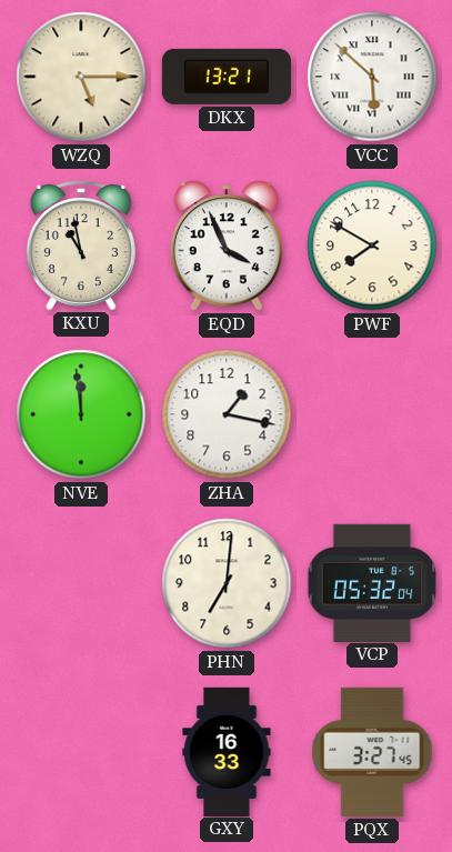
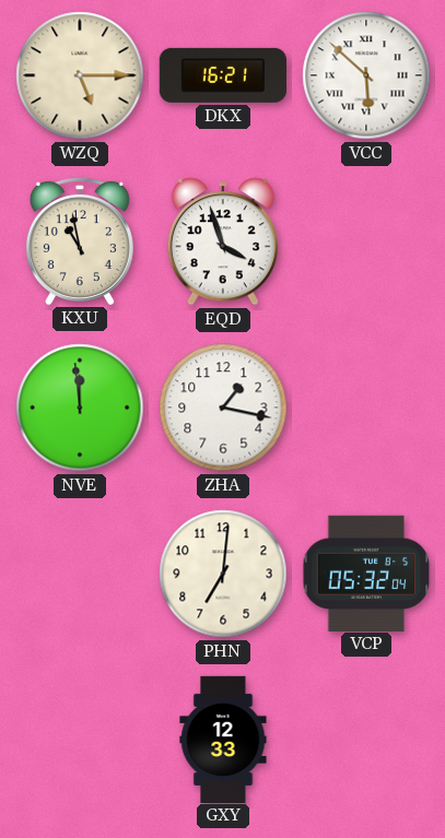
DKX: 13:21 -> 16:21 (223, 75)
EQD: 3:56 -> 3:57 (223, 241)
PWF: 7:50 -> none (372, 245)
GXY: 16:33 -> 12:33 (223, 739)
PQX: 3:27 -> none (372, 752)
